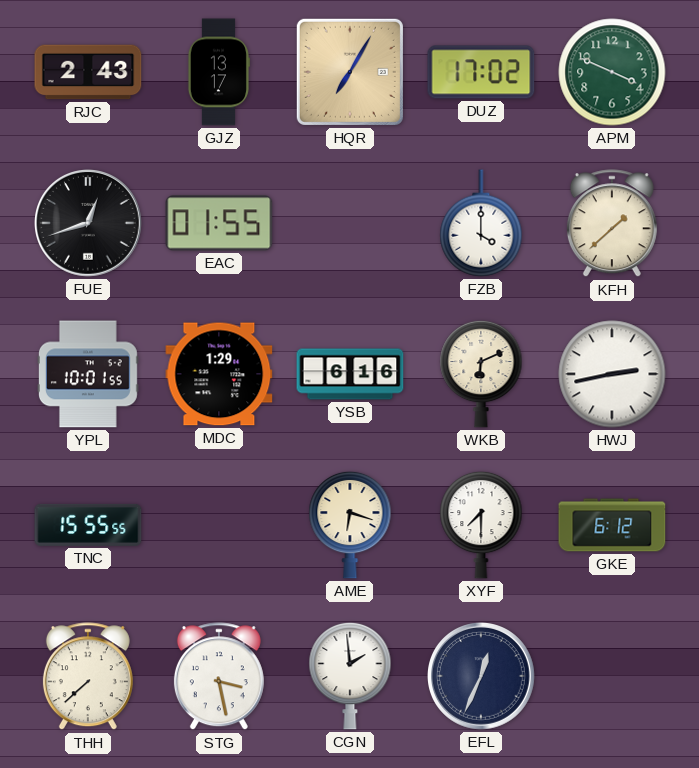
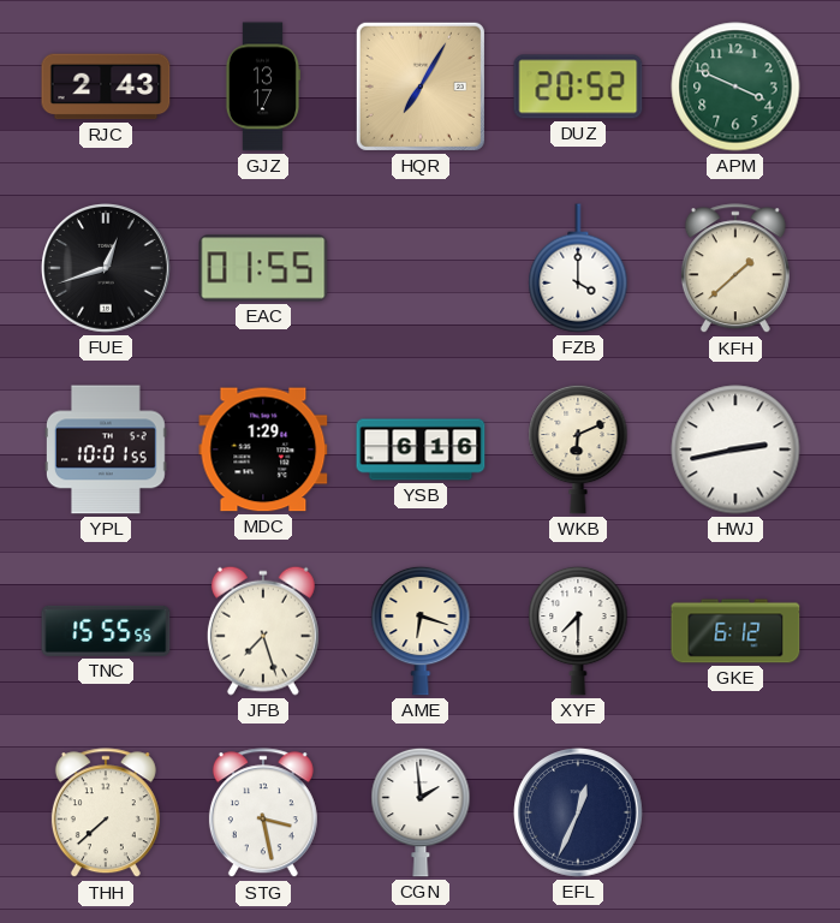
DUZ: 17:02 -> 20:52 (578, 87)
JFB: none -> 7:27 (263, 631)
